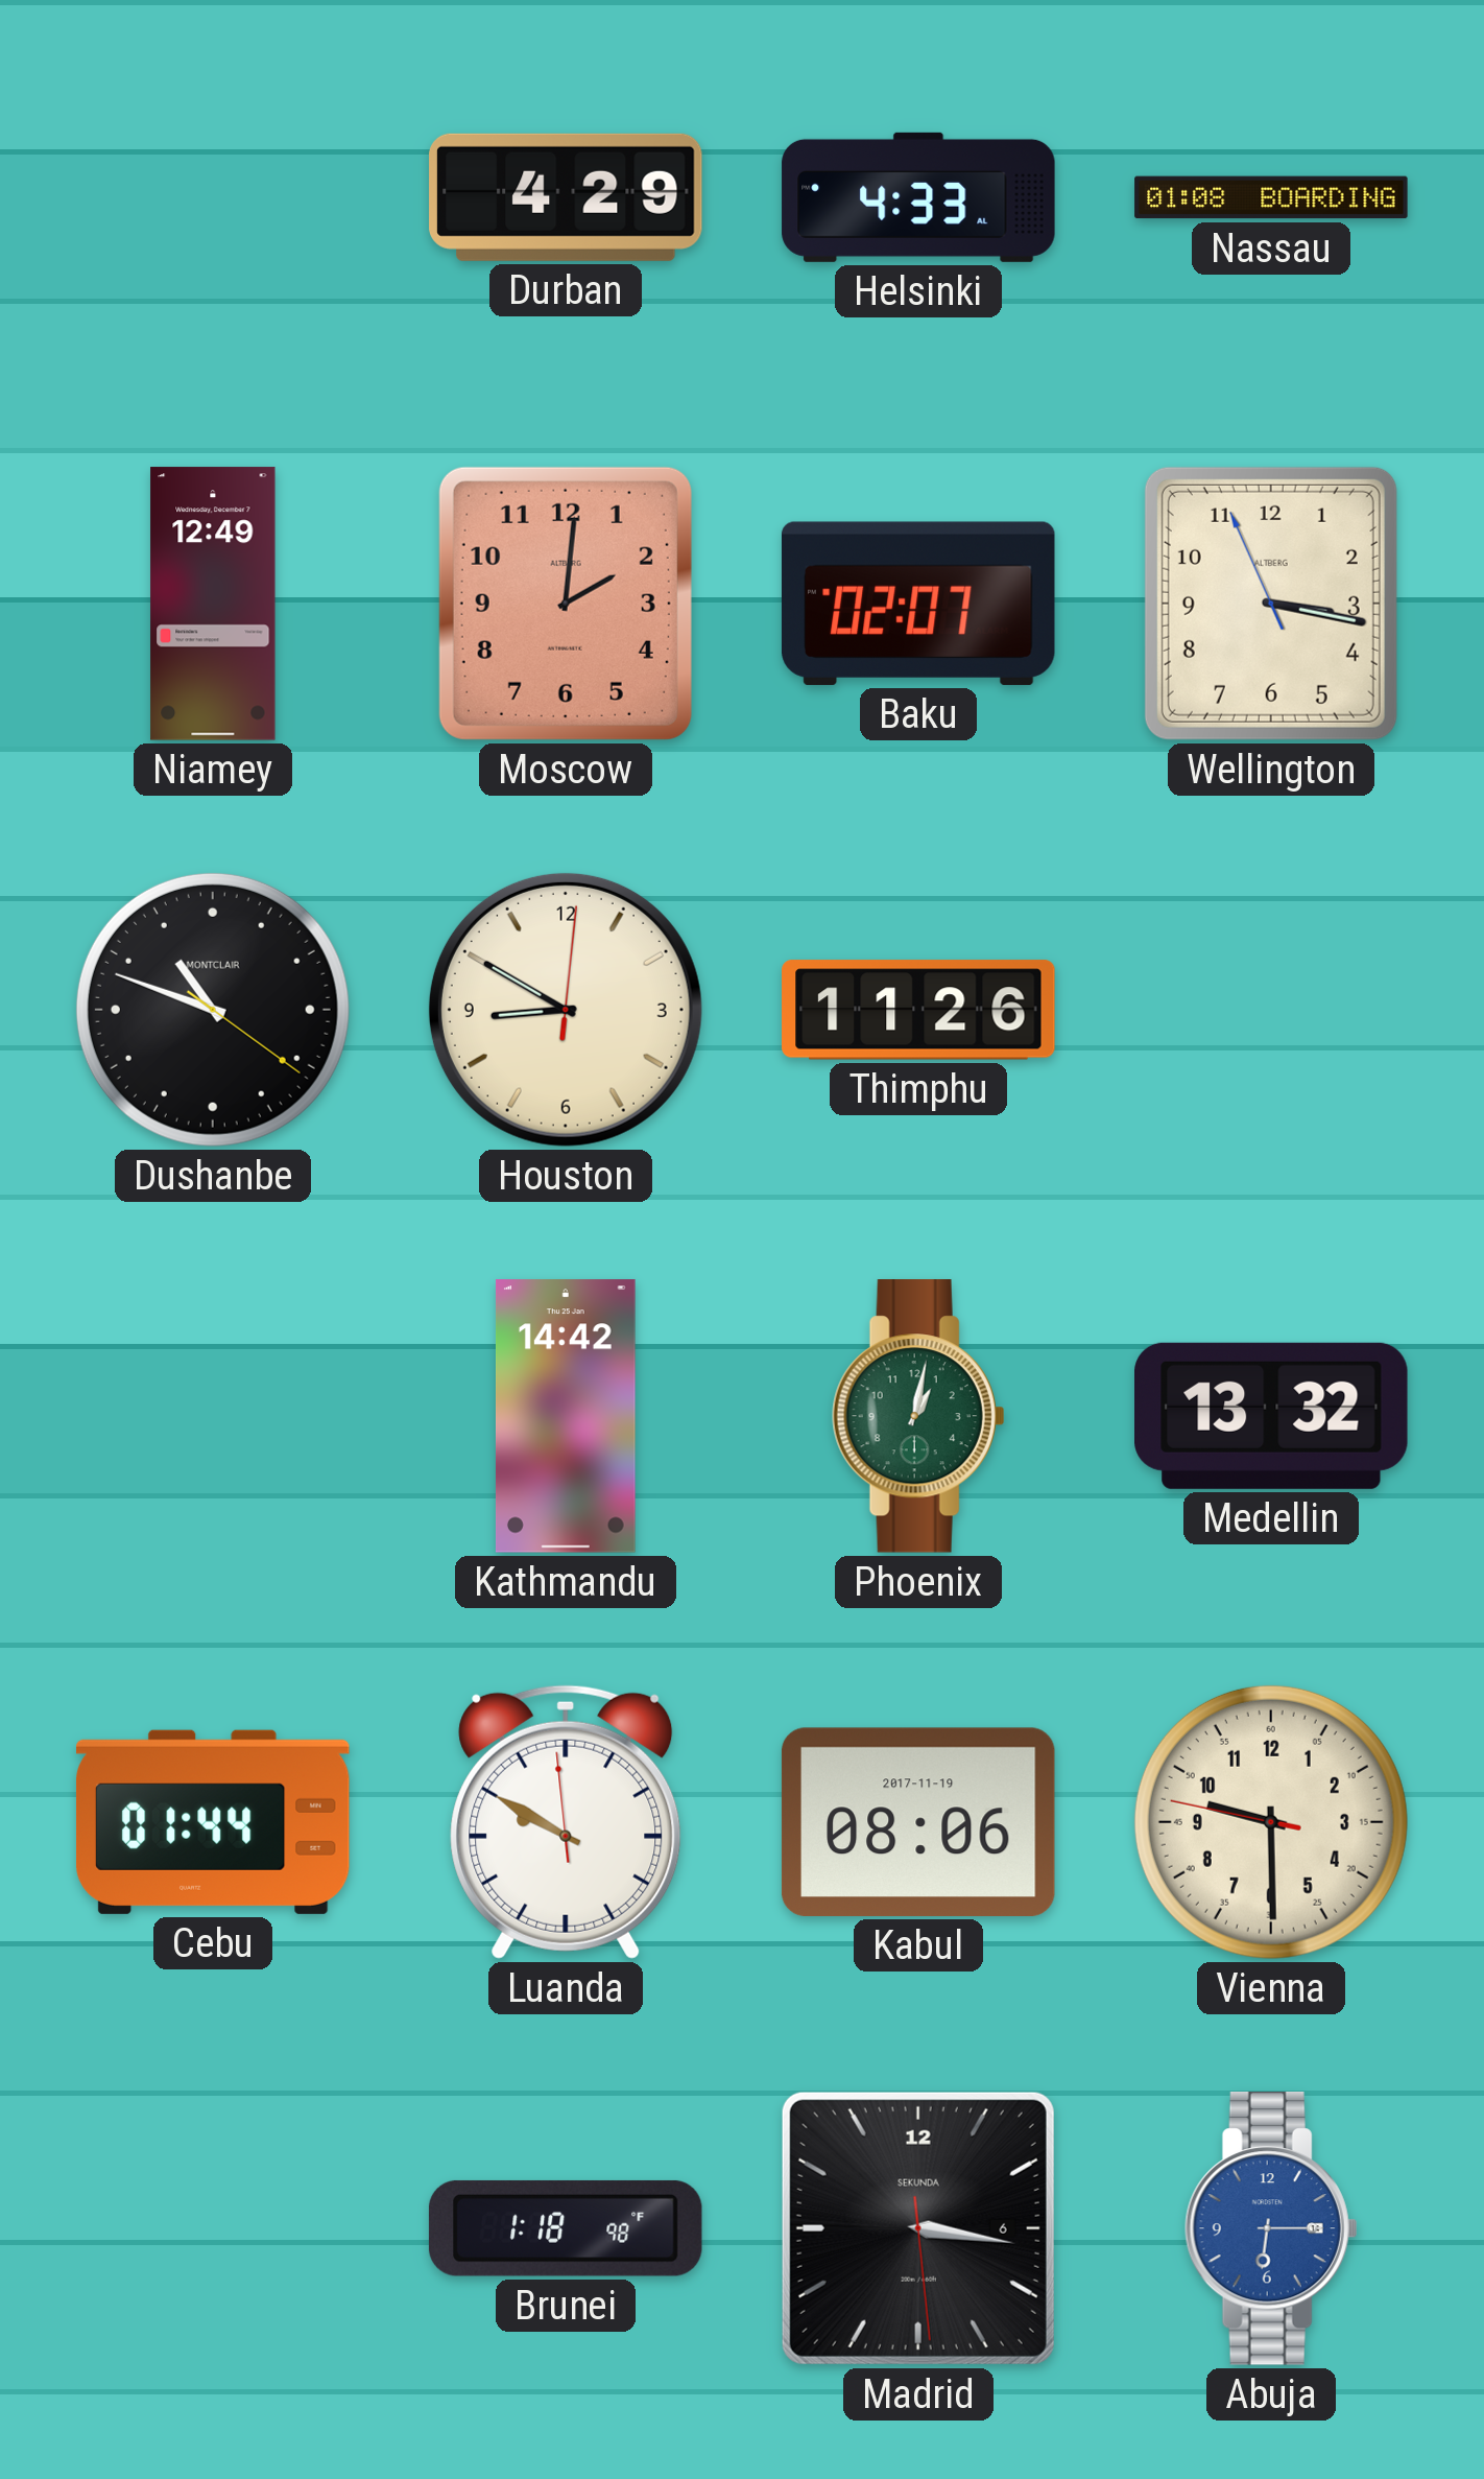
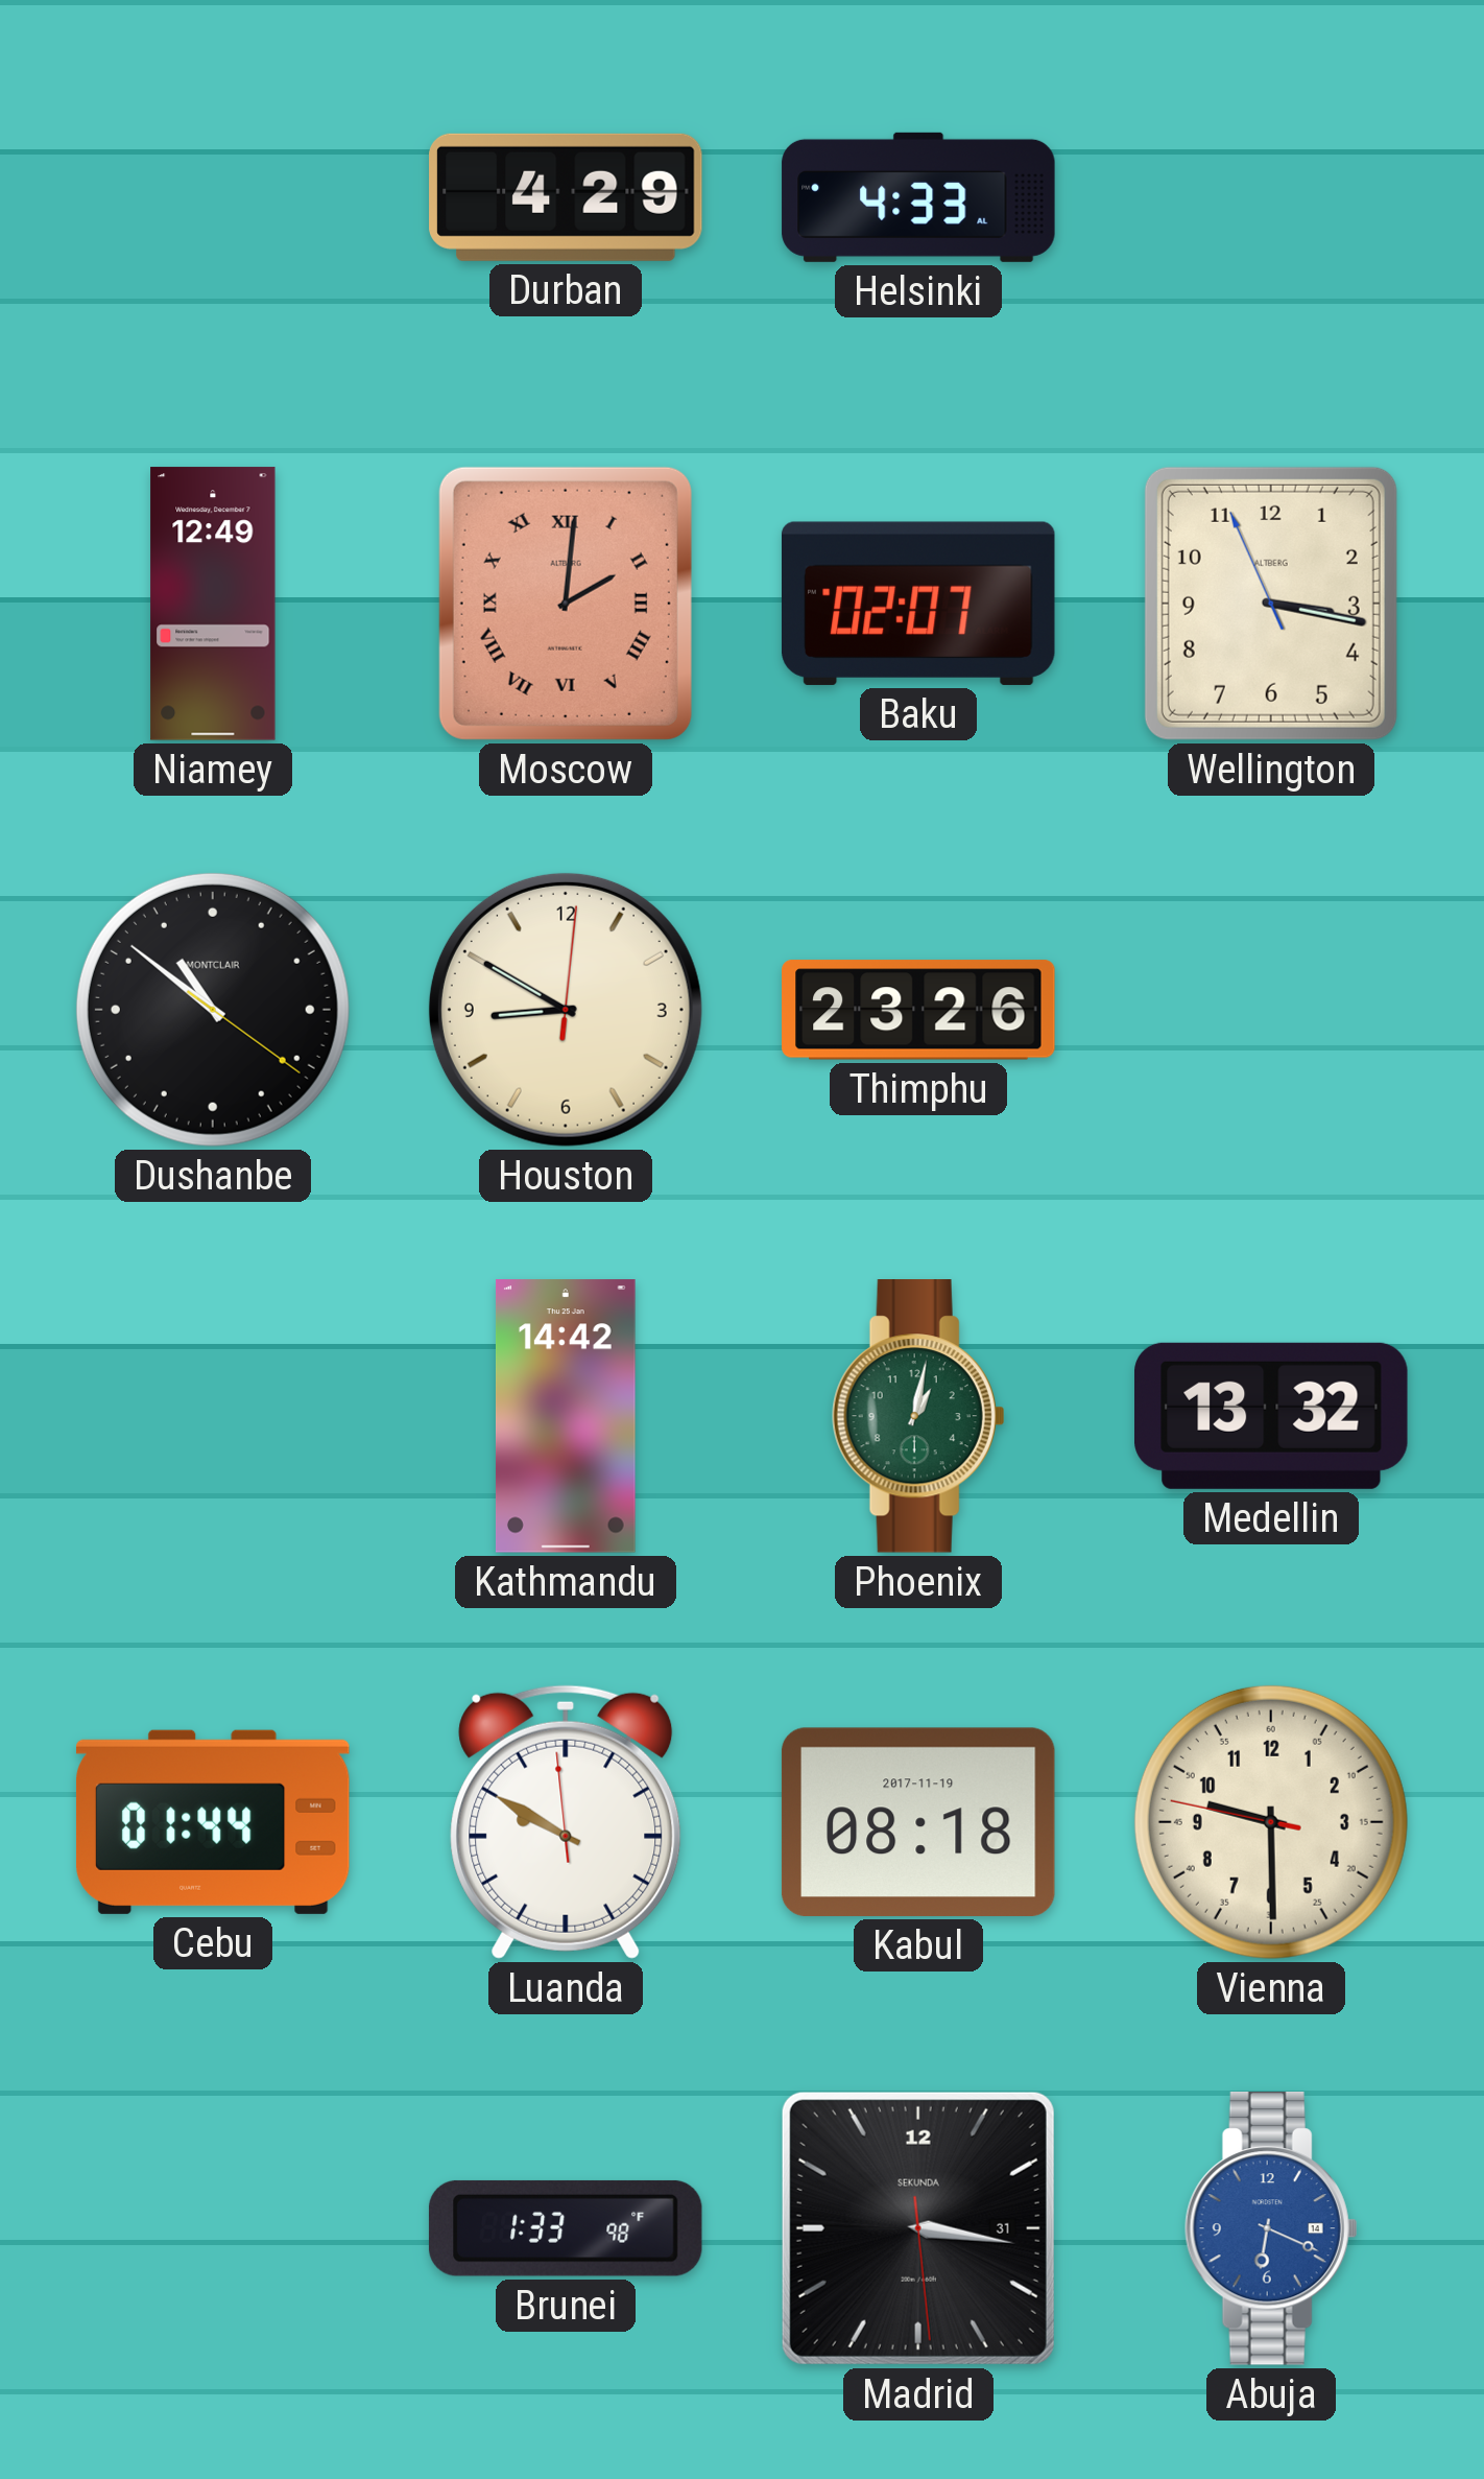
Nassau: 01:08 -> none (1271, 197)
Moscow numerals: Arabic -> Roman (566, 604)
Dushanbe: 10:48 -> 10:51 (213, 1010)
Thimphu: 11:26 -> 23:26 (918, 1010)
Kabul: 08:06 -> 08:18 (918, 1822)
Brunei: 1:18 -> 1:33 (566, 2228)
Madrid date: 6 -> 31 (918, 2228)
Abuja: 6:15 -> 6:19 (1271, 2229)
